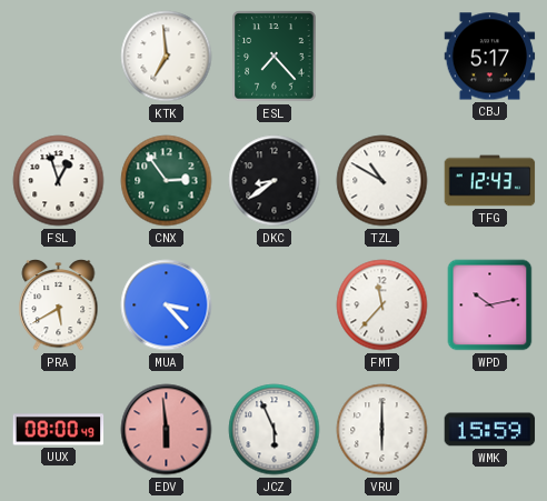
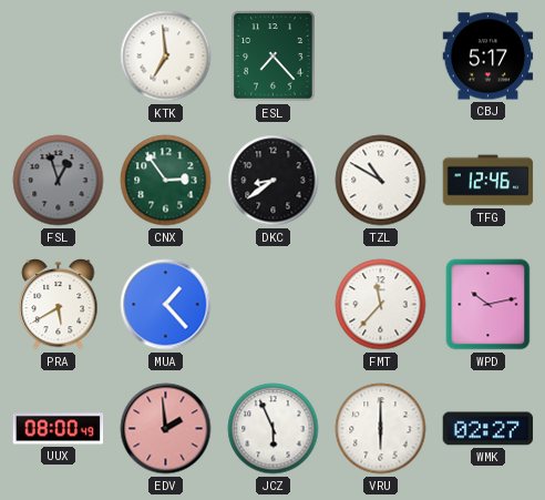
FSL dial: white -> grey (59, 181)
TFG: 12:43 -> 12:46 (489, 181)
MUA: 3:23 -> 1:23 (166, 305)
EDV: 5:59 -> 1:59 (166, 429)
WMK: 15:59 -> 02:27 (489, 429)
